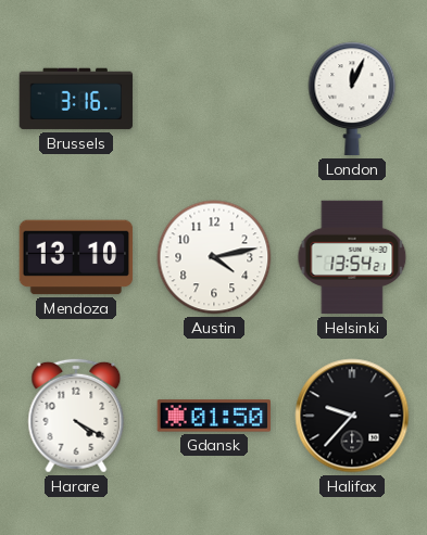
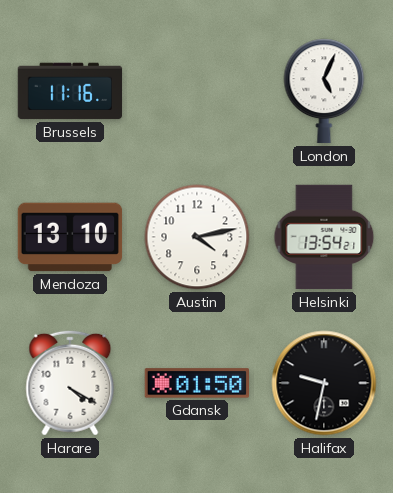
Brussels: 3:16 -> 11:16 (70, 91)
London: 12:04 -> 5:04 (324, 91)
Halifax: 9:37 -> 9:32 (324, 383)
